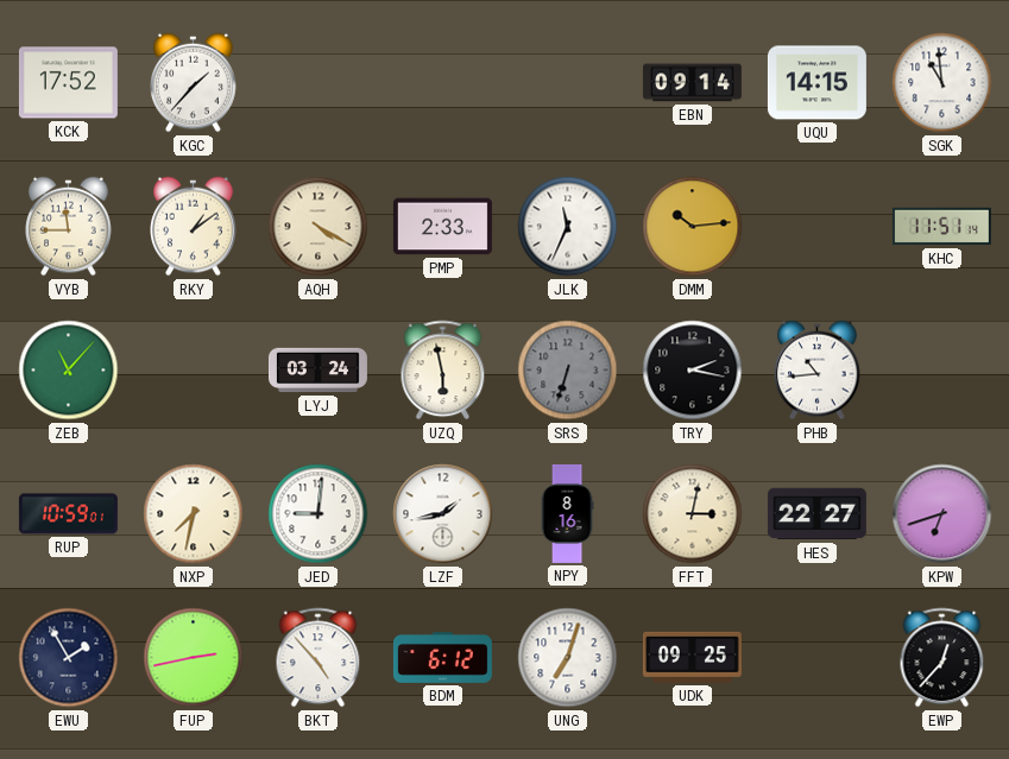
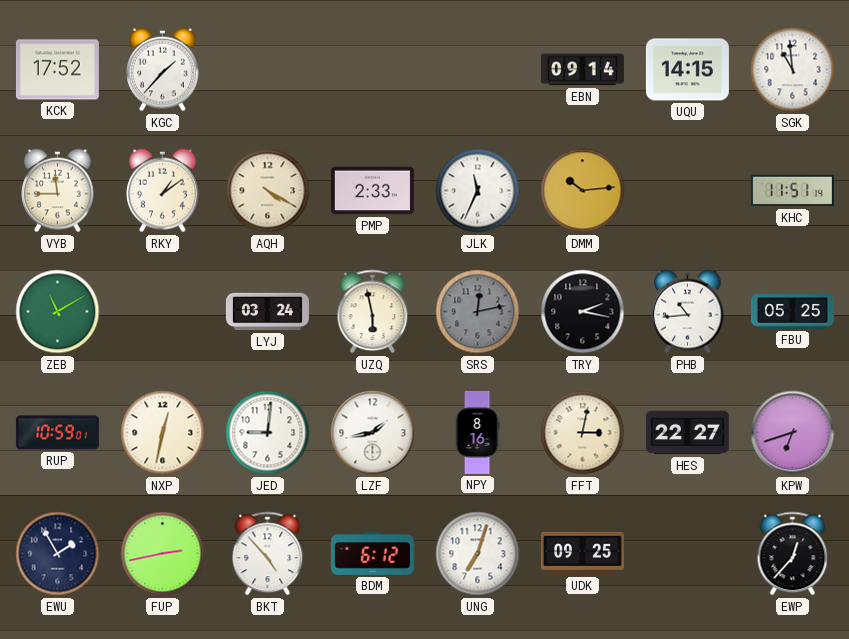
ZEB: 11:07 -> 11:10 (58, 312)
SRS: 6:33 -> 12:13 (478, 312)
FBU: none -> 05:25 (792, 312)
NXP: 7:32 -> 12:32 (163, 433)
